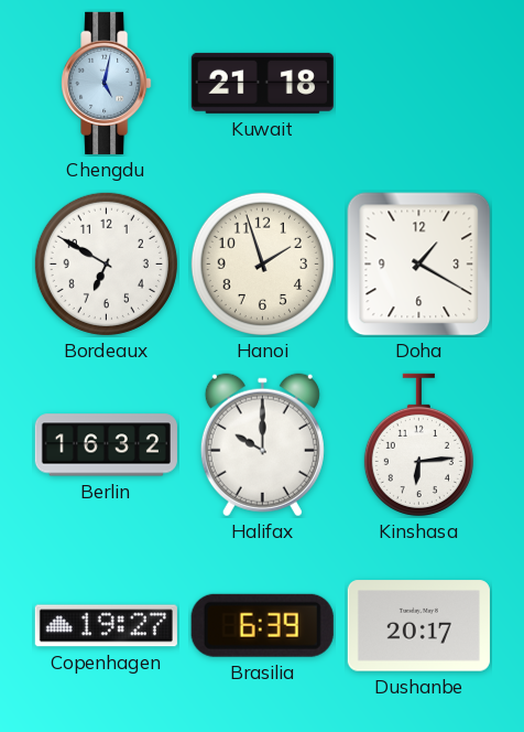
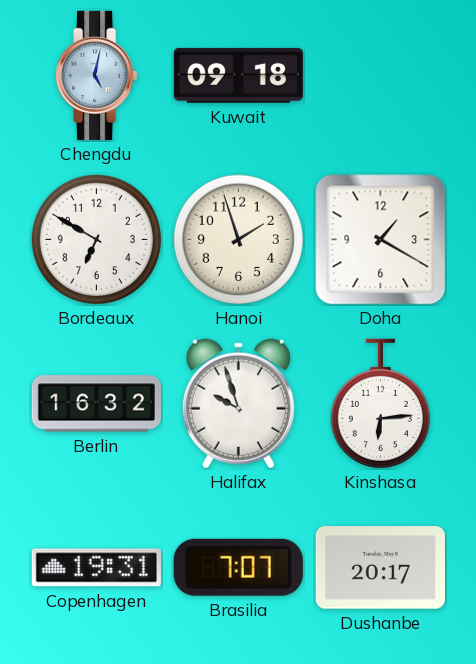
Kuwait: 21:18 -> 09:18 (238, 75)
Halifax: 10:00 -> 9:57 (238, 404)
Copenhagen: 19:27 -> 19:31 (96, 568)
Brasilia: 6:39 -> 7:07 (238, 567)
